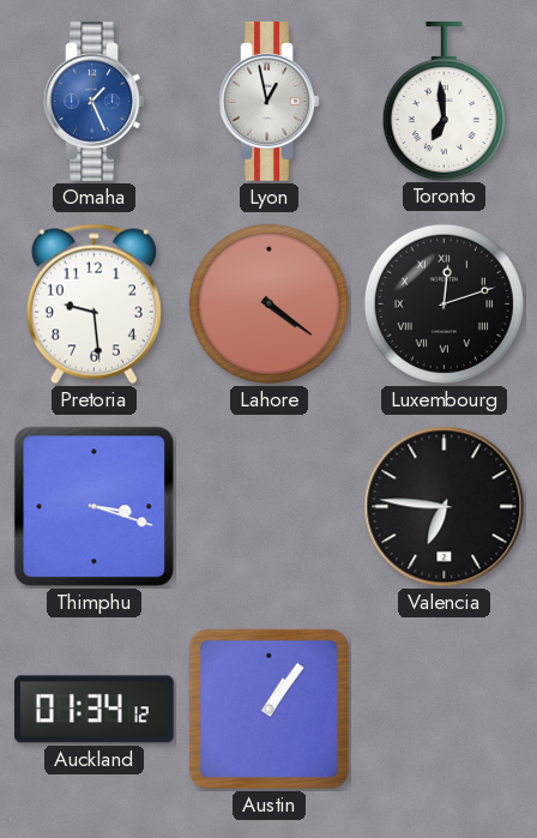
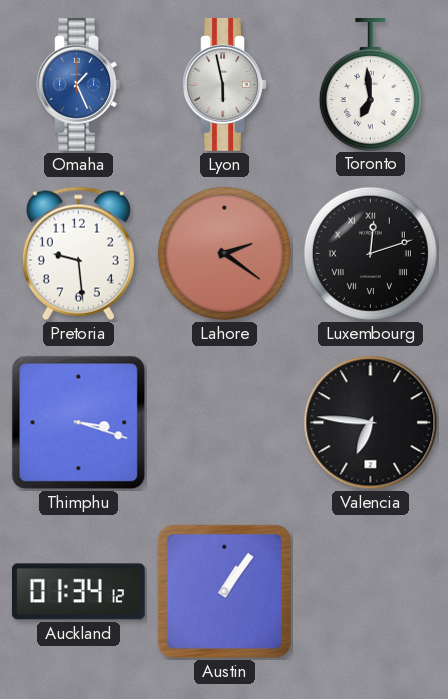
Lyon: 12:58 -> 5:58 (225, 85)
Lahore: 4:21 -> 2:21 (224, 253)
